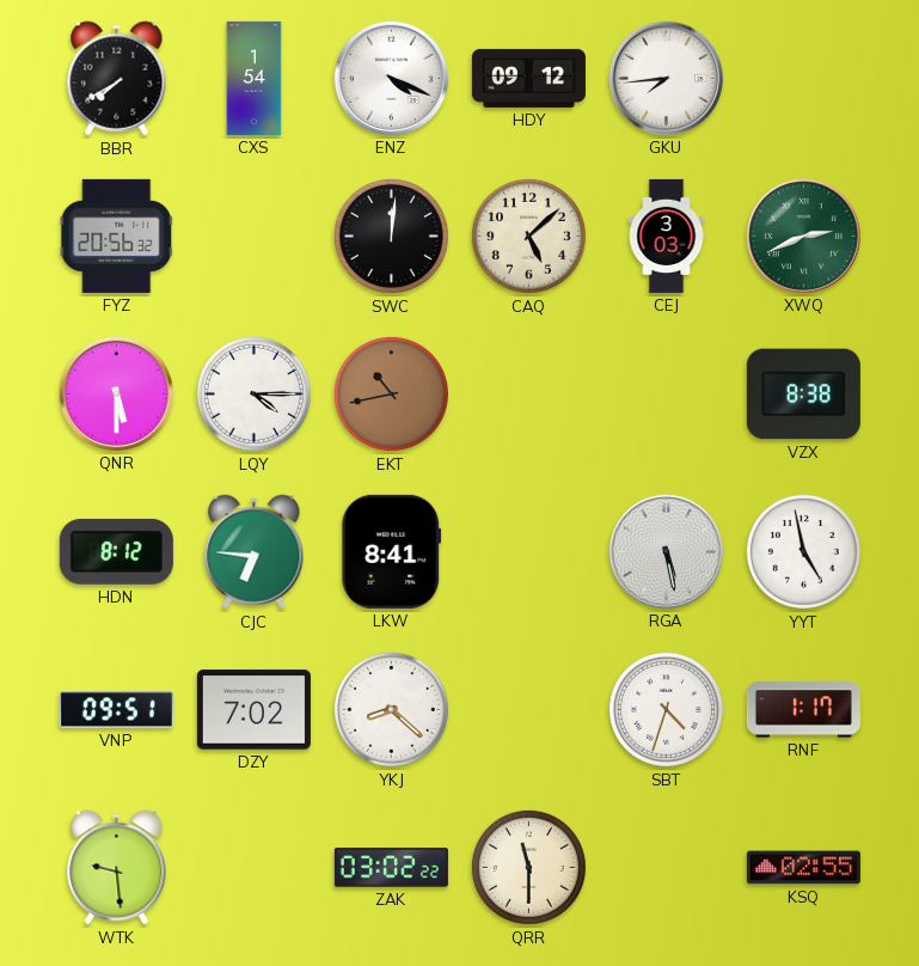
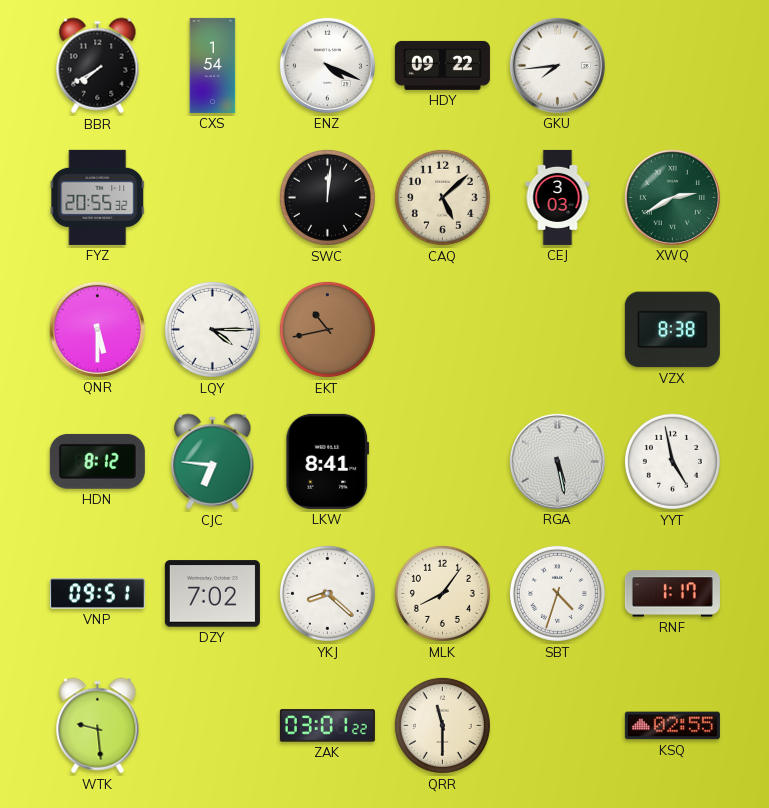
HDY: 09:12 -> 09:22 (442, 65)
FYZ: 20:56 -> 20:55 (98, 197)
XWQ: 2:41 -> 2:40 (672, 197)
MLK: none -> 8:06 (442, 593)
ZAK: 03:02 -> 03:01 (327, 726)
